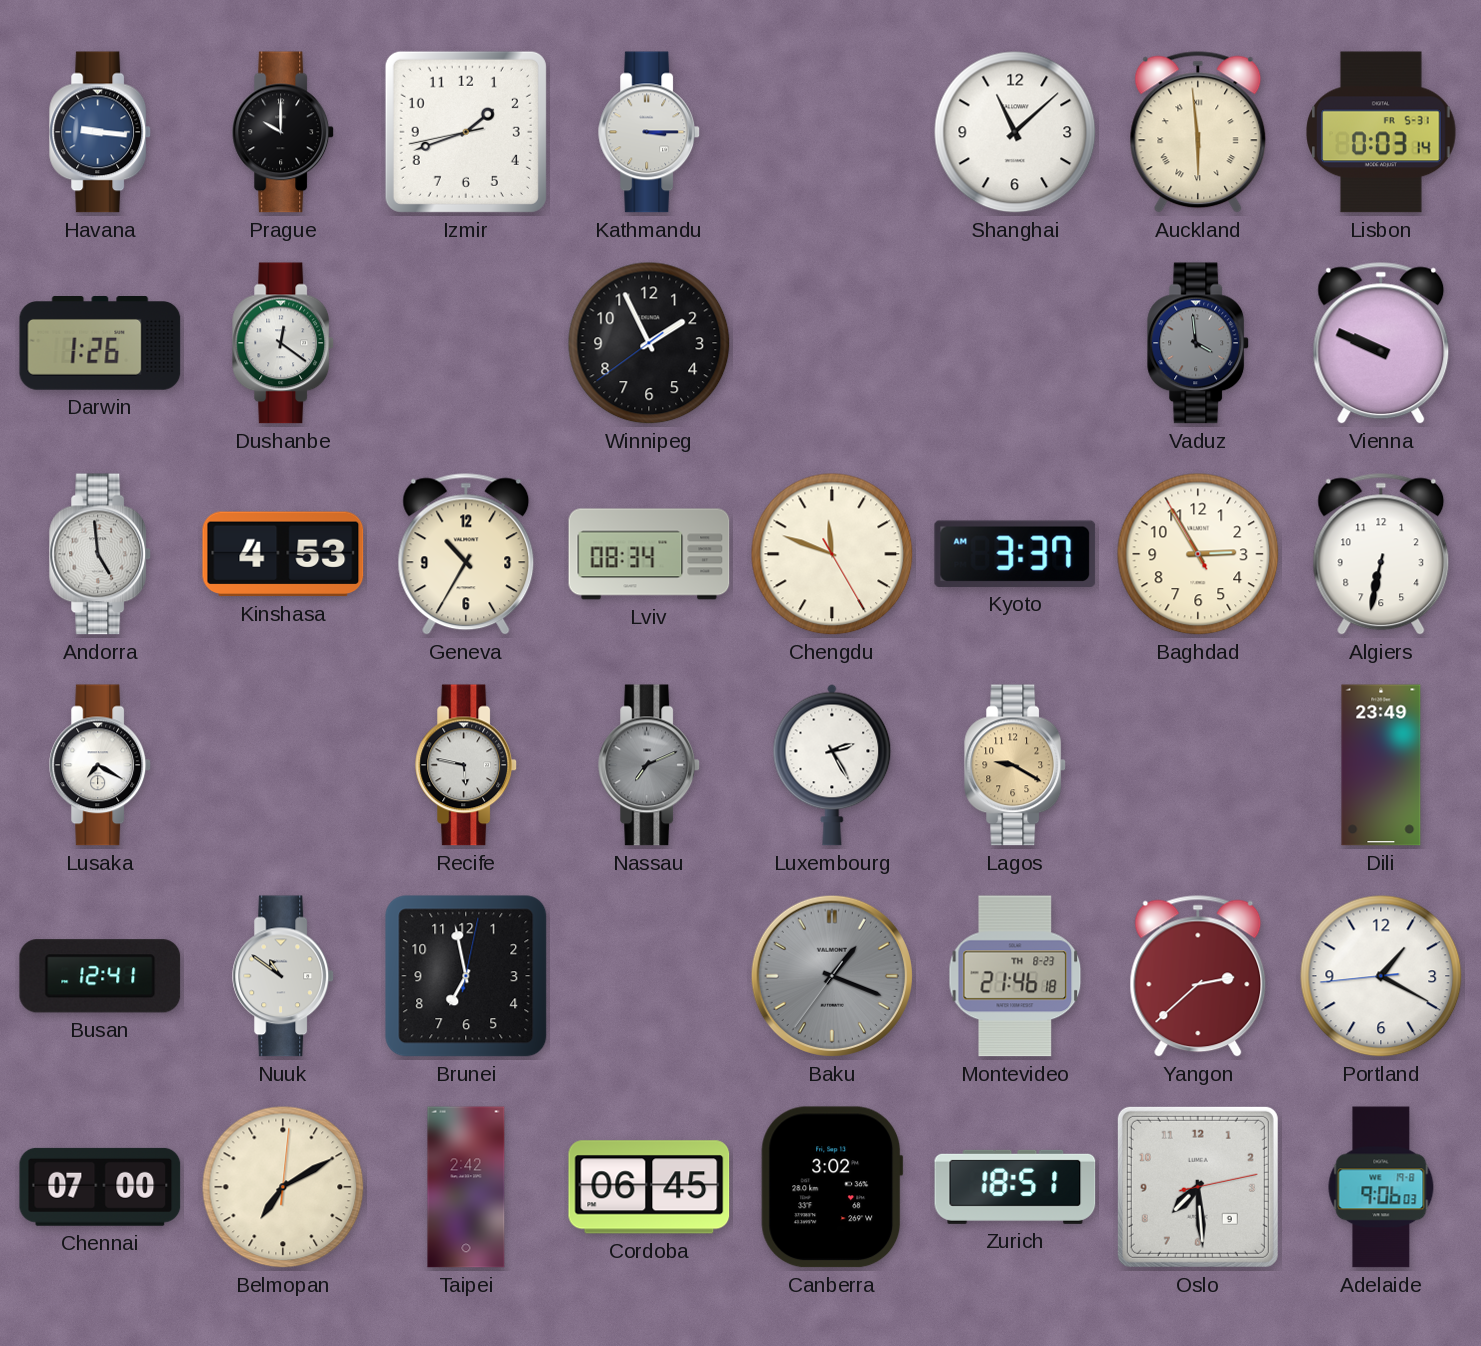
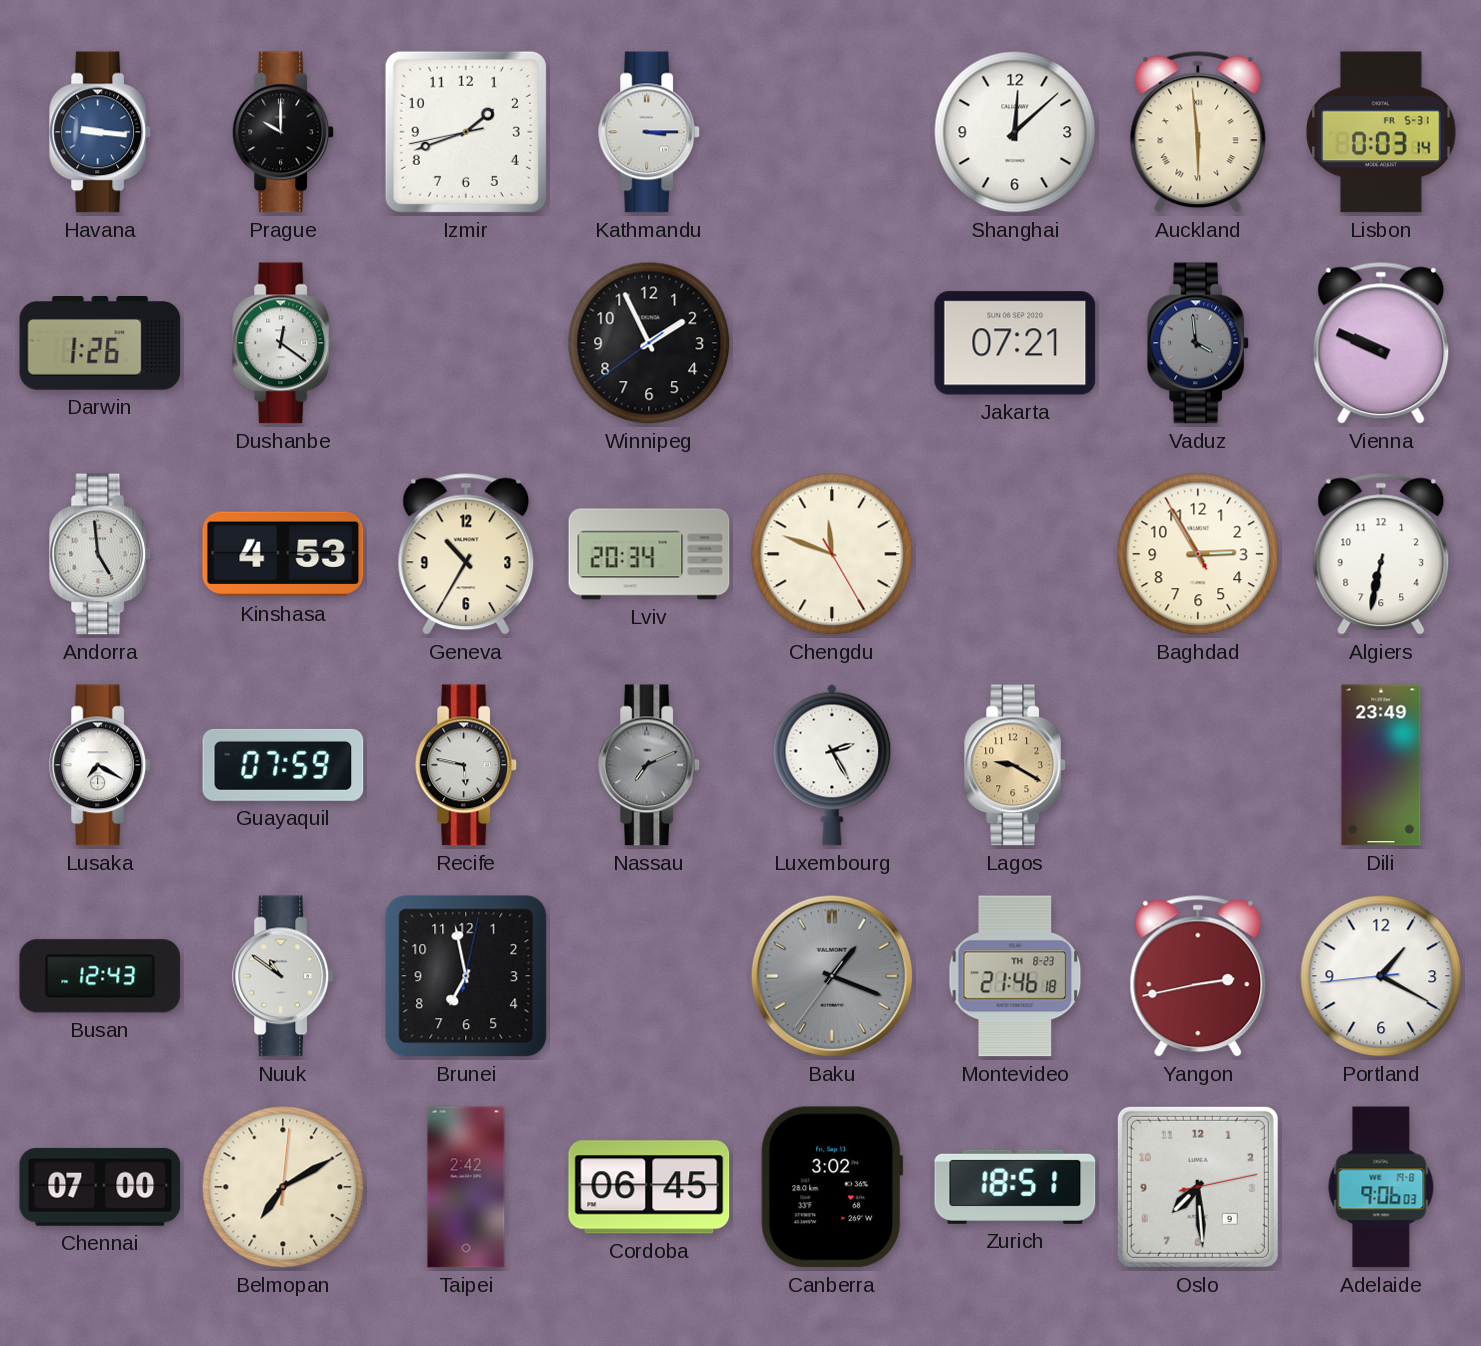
Shanghai: 11:08 -> 12:08 (1015, 132)
Jakarta: none -> 07:21 (1015, 343)
Lviv: 08:34 -> 20:34 (649, 554)
Kyoto: 3:37 -> none (1015, 554)
Guayaquil: none -> 07:59 (283, 765)
Busan: 12:41 -> 12:43 (100, 976)
Yangon: 2:38 -> 2:43 (1198, 976)
